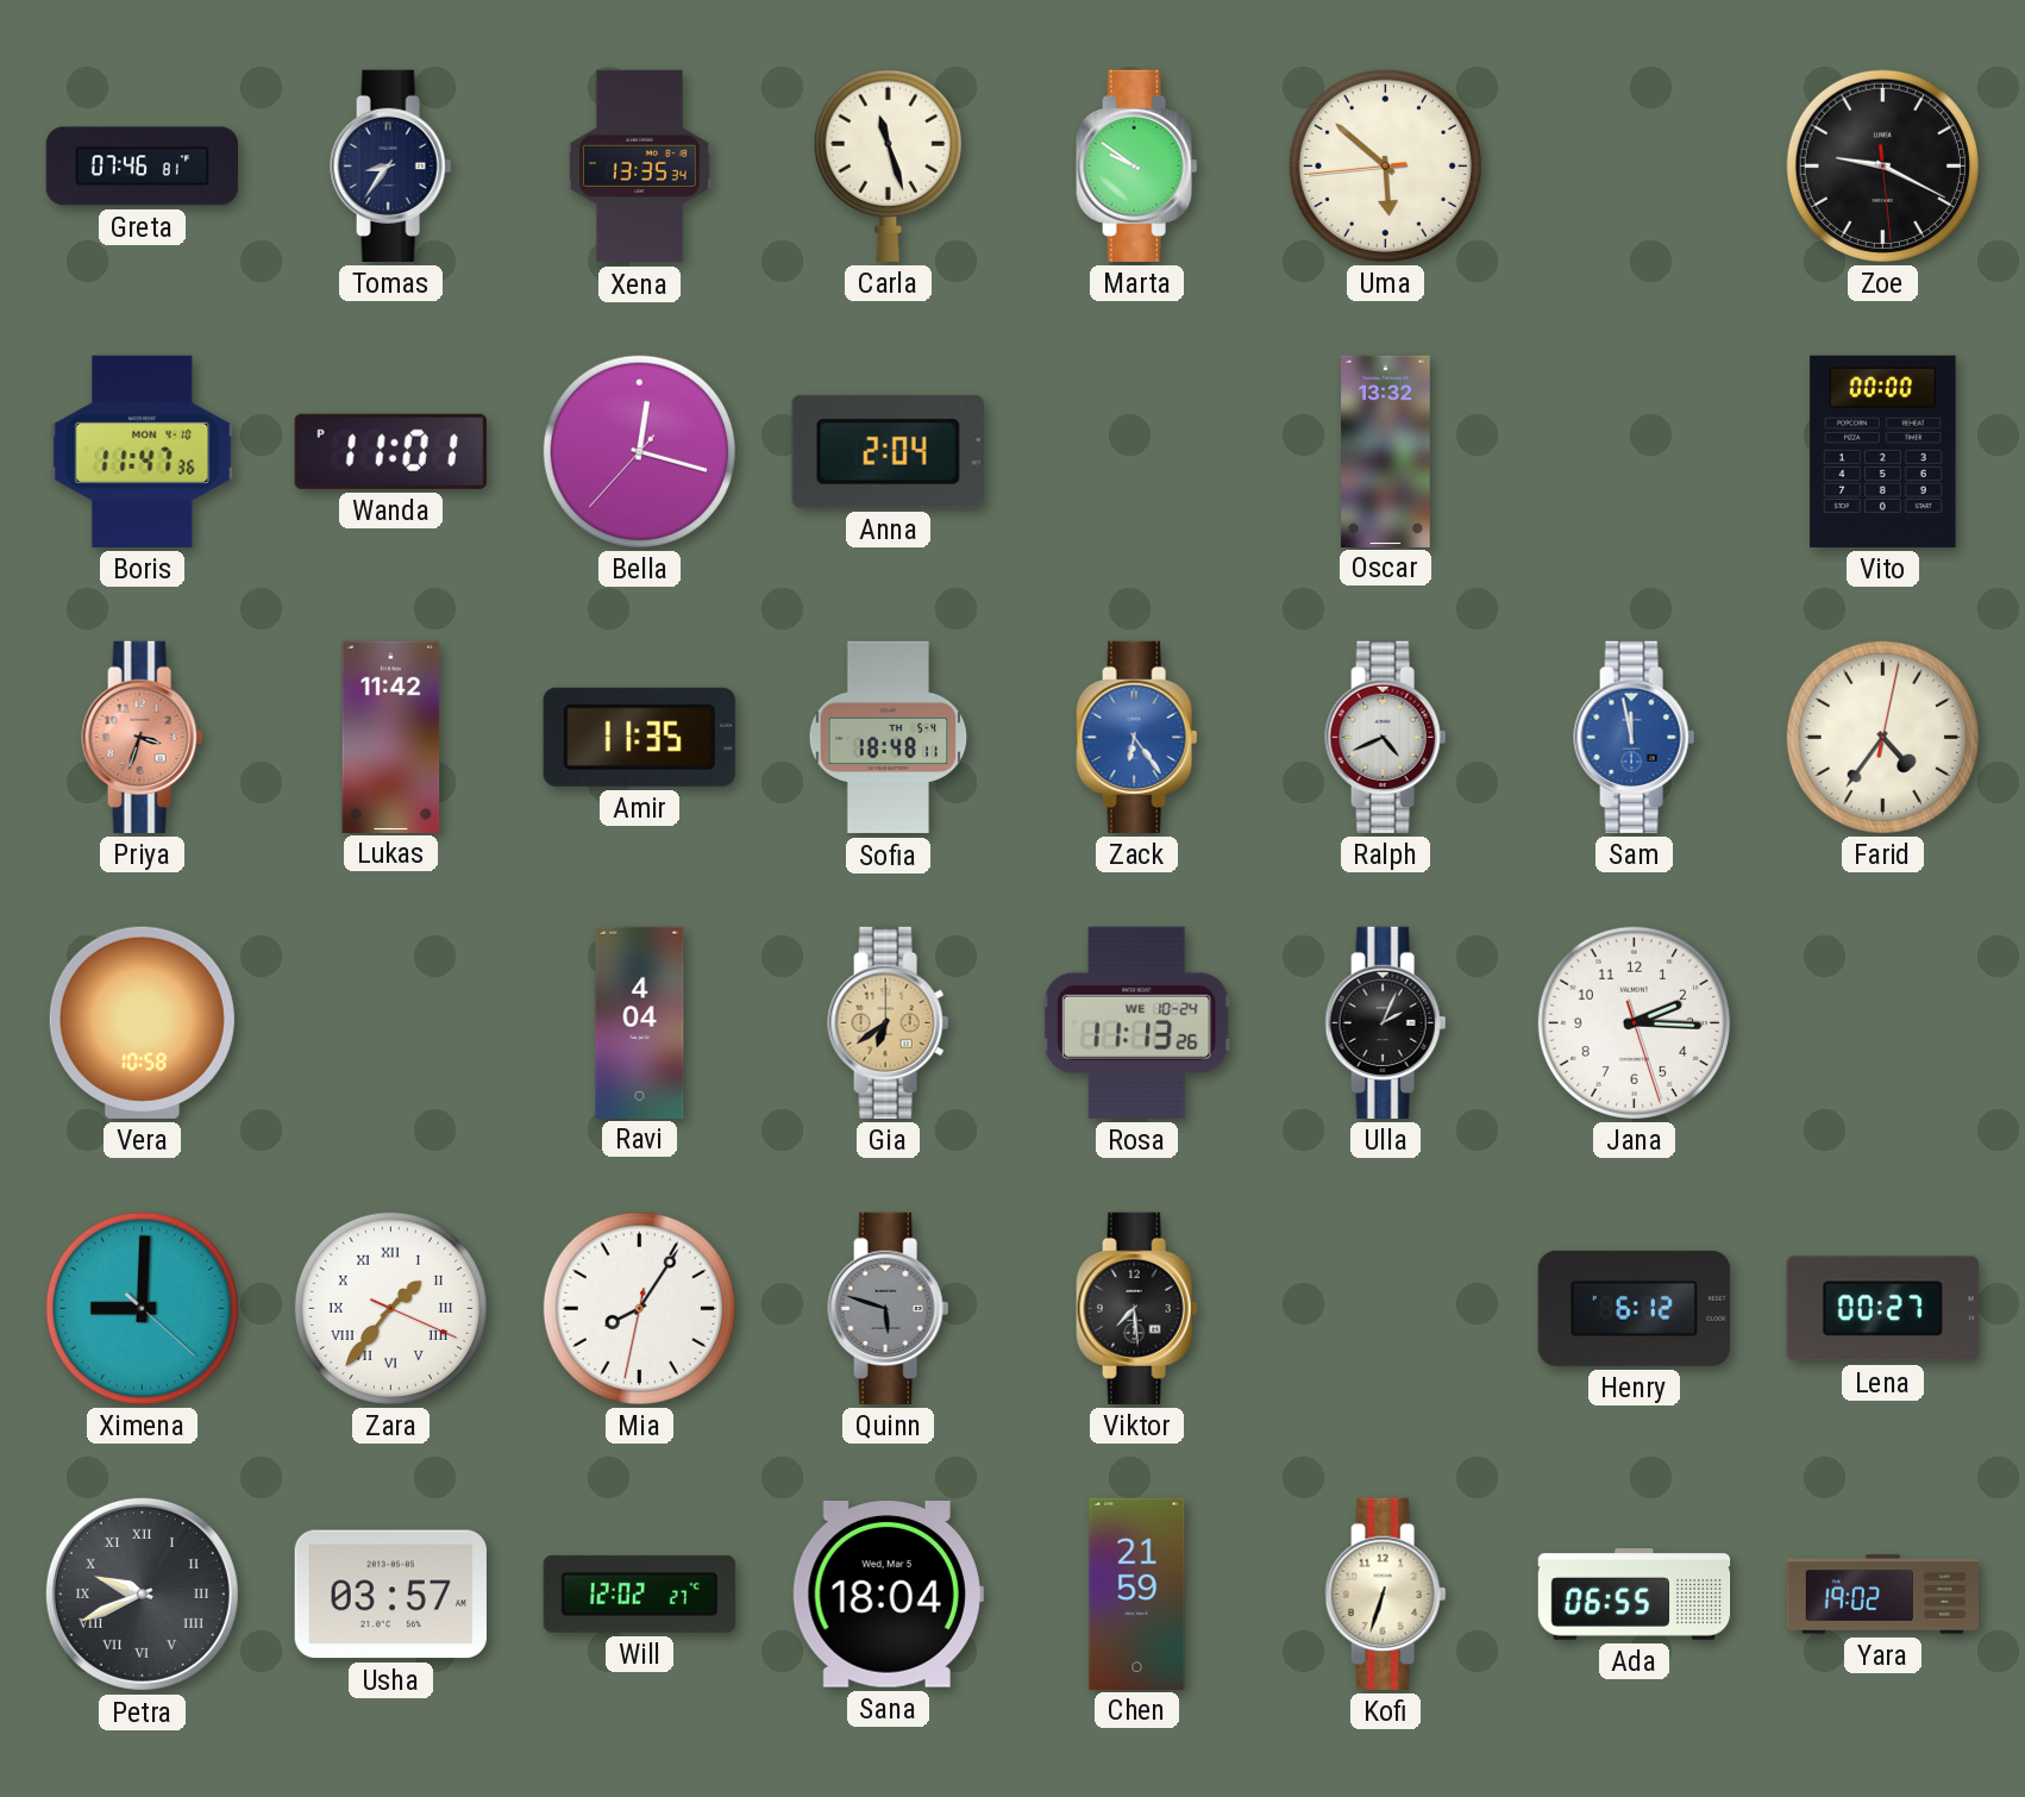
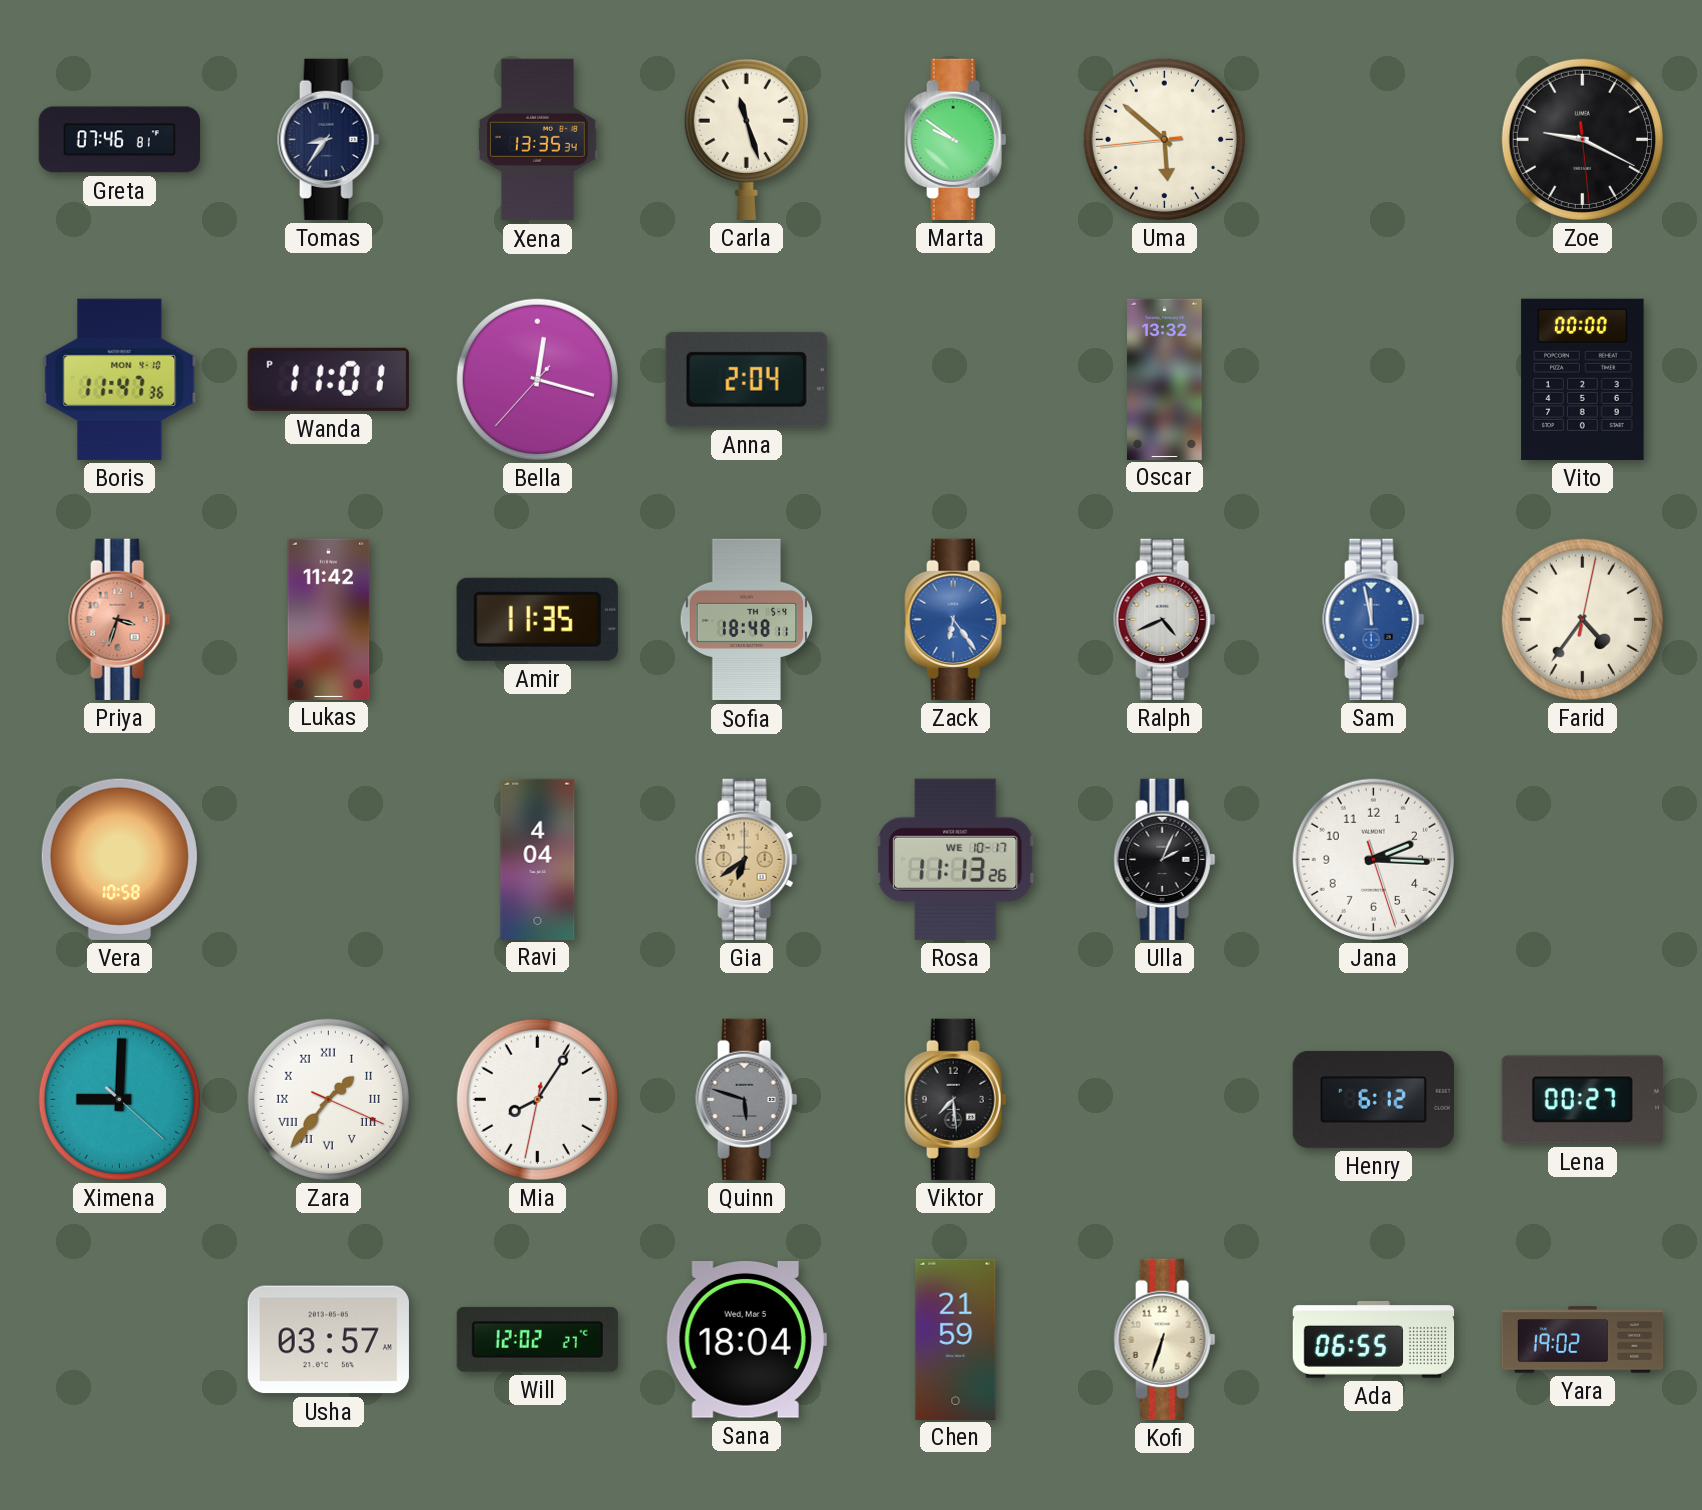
Rosa date: WE 10-24 -> WE 10-17 (955, 859)
Petra: 9:41 -> none (142, 1593)
